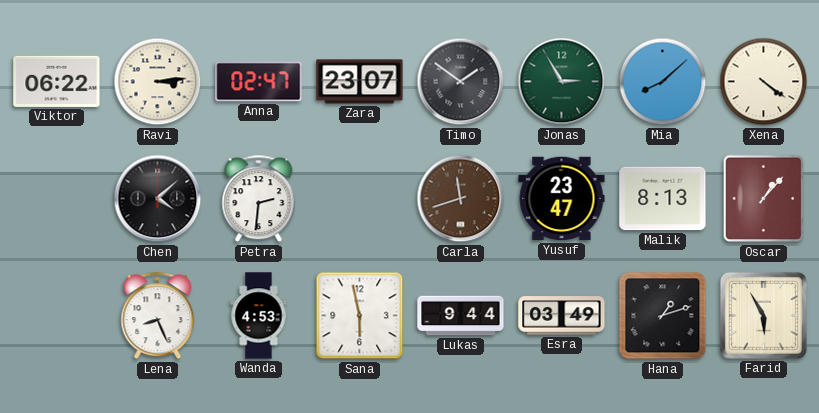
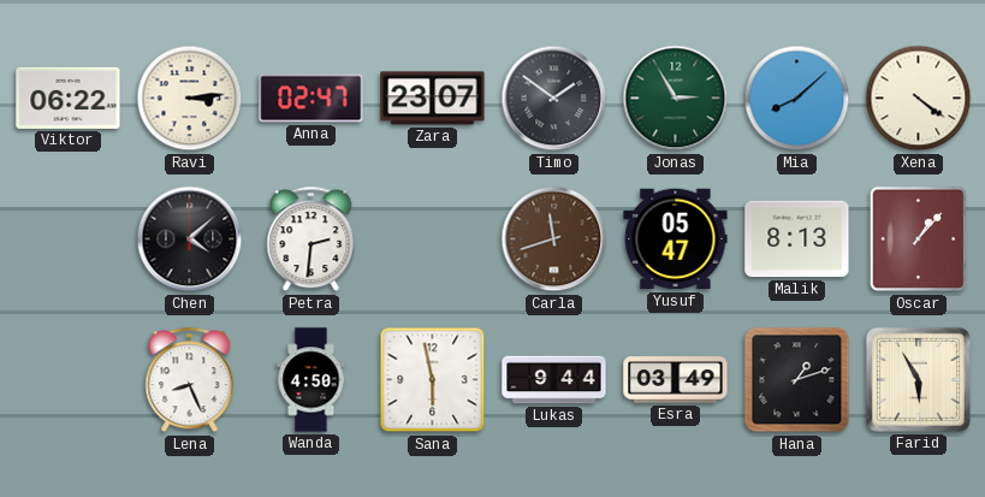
Yusuf: 23:47 -> 05:47 (676, 239)
Wanda: 4:53 -> 4:50 (311, 380)
